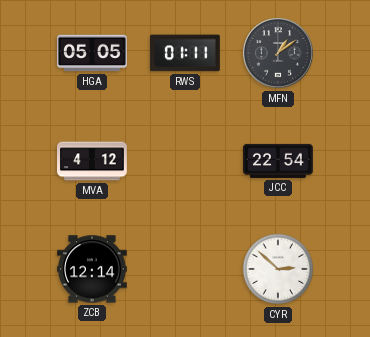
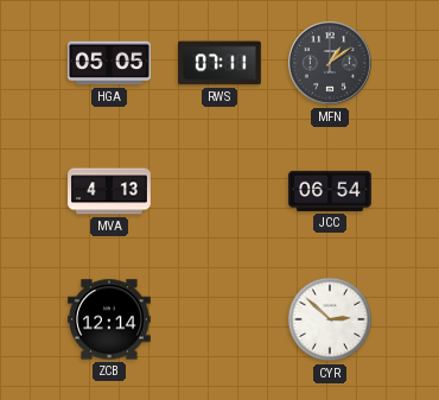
RWS: 01:11 -> 07:11 (220, 63)
MVA: 4:12 -> 4:13 (110, 191)
JCC: 22:54 -> 06:54 (331, 191)
